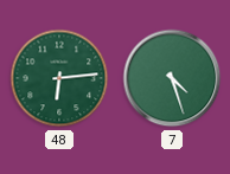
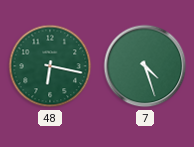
48: 6:14 -> 6:17 (50, 66)
